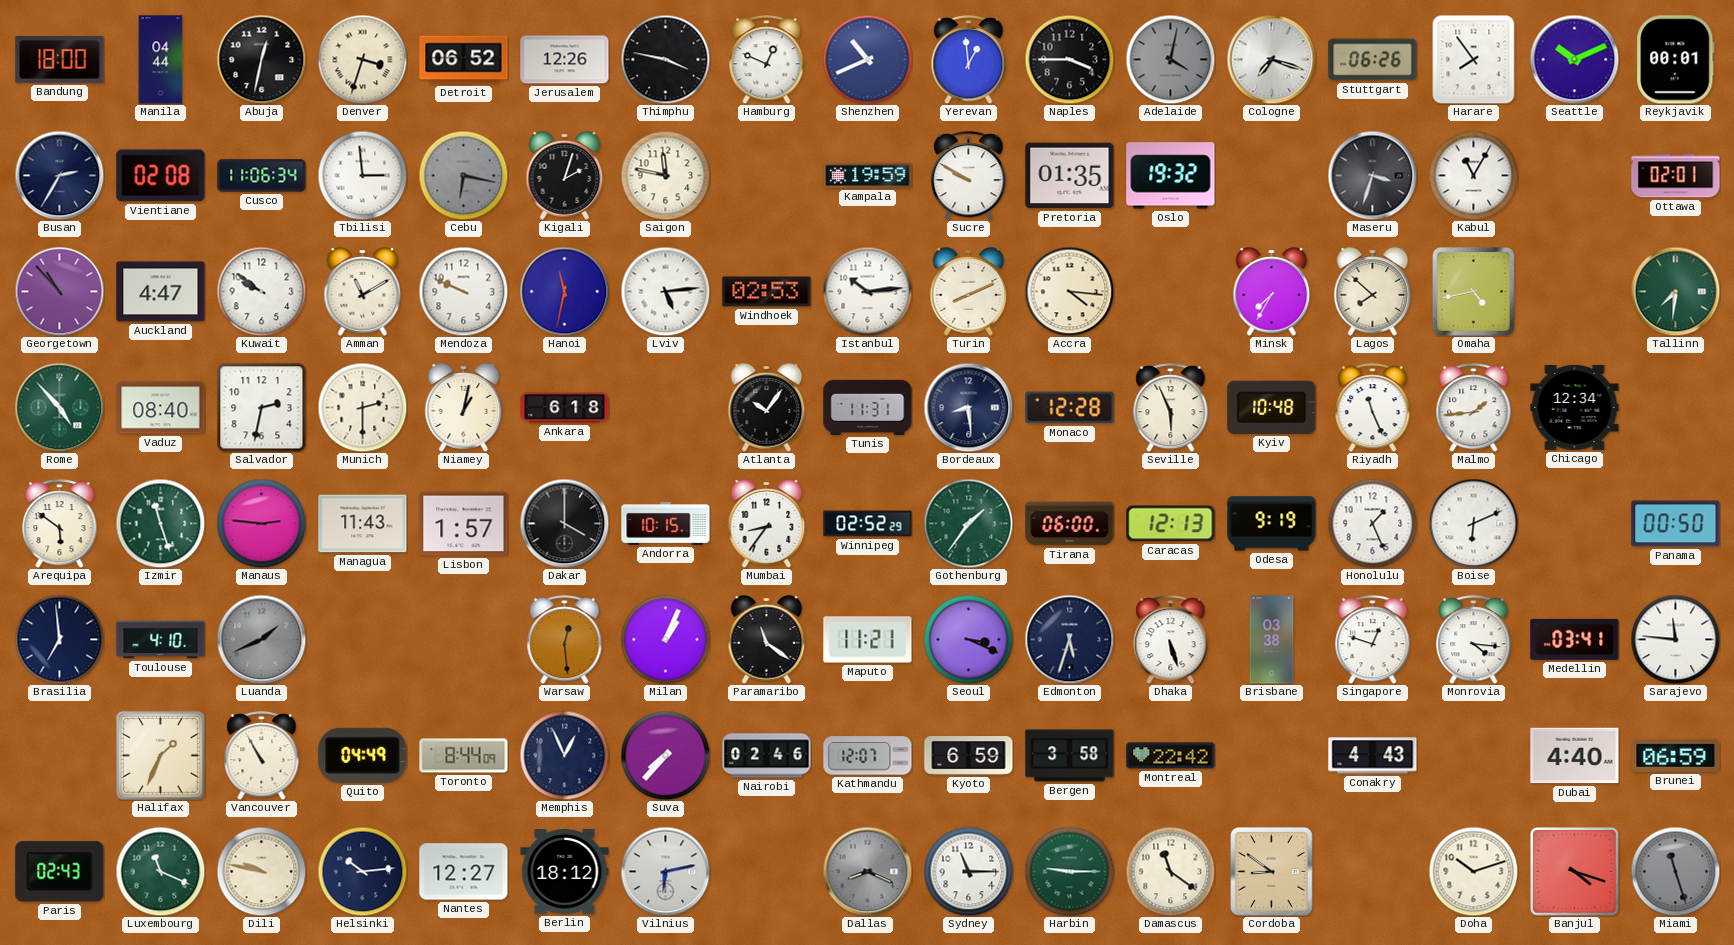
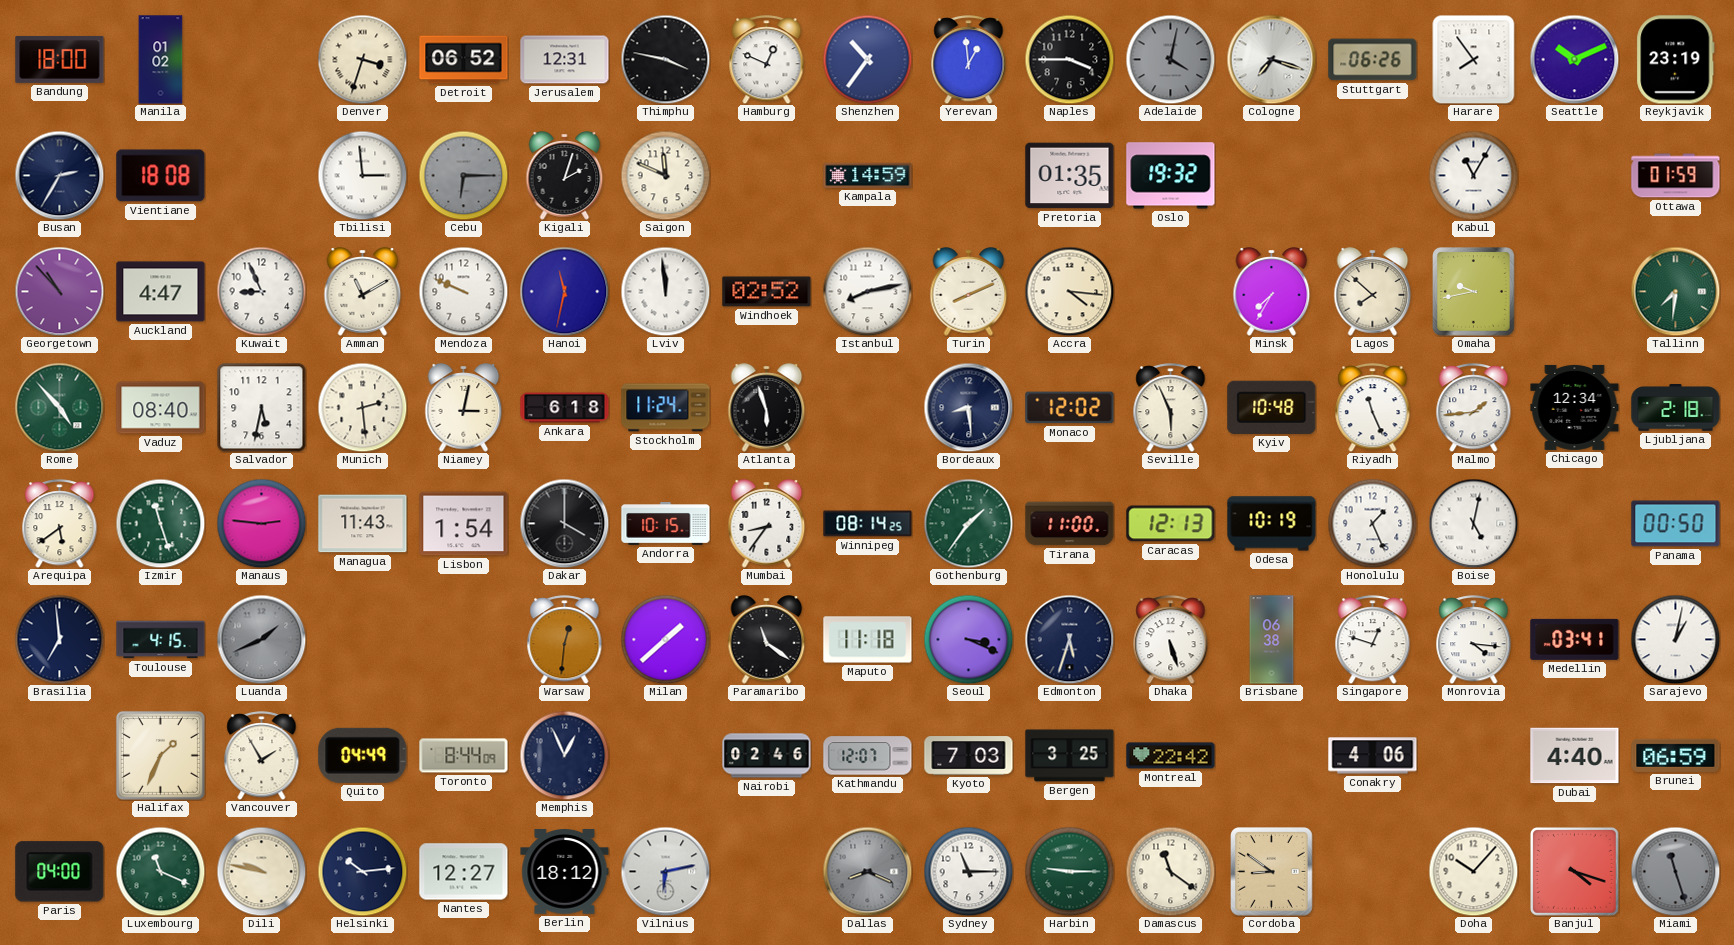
Manila: 04:44 -> 01:02 (161, 60)
Abuja: 12:32 -> none (261, 59)
Jerusalem: 12:26 -> 12:31 (565, 60)
Shenzhen: 10:41 -> 10:36 (867, 59)
Reykjavik: 00:01 -> 23:19 (1676, 60)
Vientiane: 02:08 -> 18:08 (161, 176)
Cusco: 11:06 -> none (262, 176)
Cebu: 6:17 -> 6:15 (463, 175)
Saigon: 11:47 -> 11:49 (665, 175)
Kampala: 19:59 -> 14:59 (868, 175)
Sucre: 9:50 -> none (969, 176)
Maseru: 3:33 -> none (1372, 175)
Ottawa: 02:01 -> 01:59 (1676, 176)
Kuwait: 9:51 -> 8:56 (261, 291)
Lviv: 5:14 -> 11:59 (665, 291)
Windhoek: 02:53 -> 02:52 (767, 292)
Istanbul: 10:14 -> 8:13 (867, 291)
Omaha: 4:43 -> 9:43 (1474, 292)
Salvador: 2:32 -> 5:32 (261, 407)
Munich: 2:30 -> 2:29 (362, 407)
Niamey: 1:02 -> 3:02 (464, 408)
Stockholm: none -> 11:24 (666, 408)
Atlanta: 10:06 -> 5:57 (767, 408)
Tunis: 11:31 -> none (868, 407)
Monaco: 12:28 -> 12:02 (1070, 408)
Ljubljana: none -> 2:18 (1676, 408)
Arequipa: 5:51 -> 5:39 (60, 524)
Lisbon: 1:57 -> 1:54 (464, 524)
Winnipeg: 02:52 -> 08:14 (868, 524)
Tirana: 06:00 -> 11:00 (1070, 524)
Odesa: 9:19 -> 10:19 (1272, 524)
Boise: 6:11 -> 5:02 (1473, 523)
Toulouse: 4:10 -> 4:15 (161, 640)
Warsaw: 12:29 -> 12:31 (565, 640)
Milan: 1:04 -> 1:38 (665, 639)
Maputo: 11:21 -> 11:18 (868, 640)
Brisbane: 03:38 -> 06:38 (1272, 640)
Sarajevo: 11:46 -> 1:02 (1675, 639)
Vancouver: 10:55 -> 1:55 (262, 756)
Suva: 7:37 -> none (665, 755)
Kyoto: 6:59 -> 7:03 (969, 756)
Bergen: 3:58 -> 3:25 (1070, 756)
Conakry: 4:43 -> 4:06 (1373, 756)
Paris: 02:43 -> 04:00 (60, 872)
Doha: 10:12 -> 10:07 (1473, 871)
